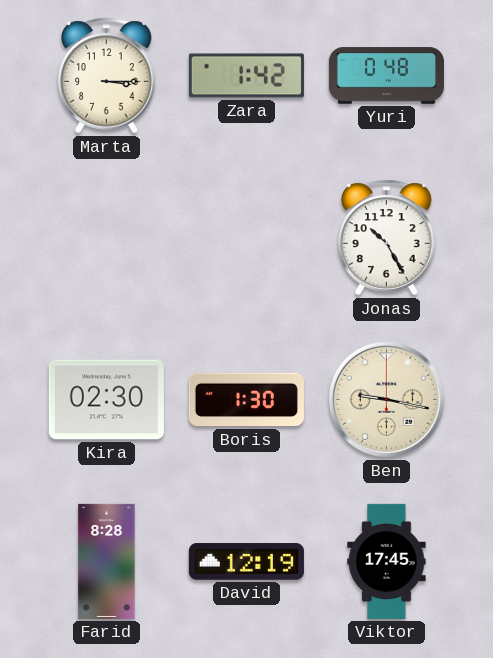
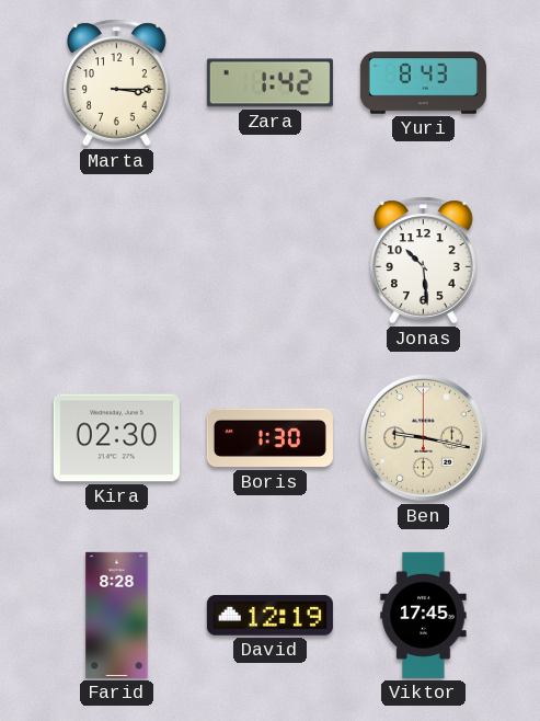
Yuri: 0:48 -> 8:43 (423, 83)
Jonas: 10:25 -> 10:29 (424, 261)
